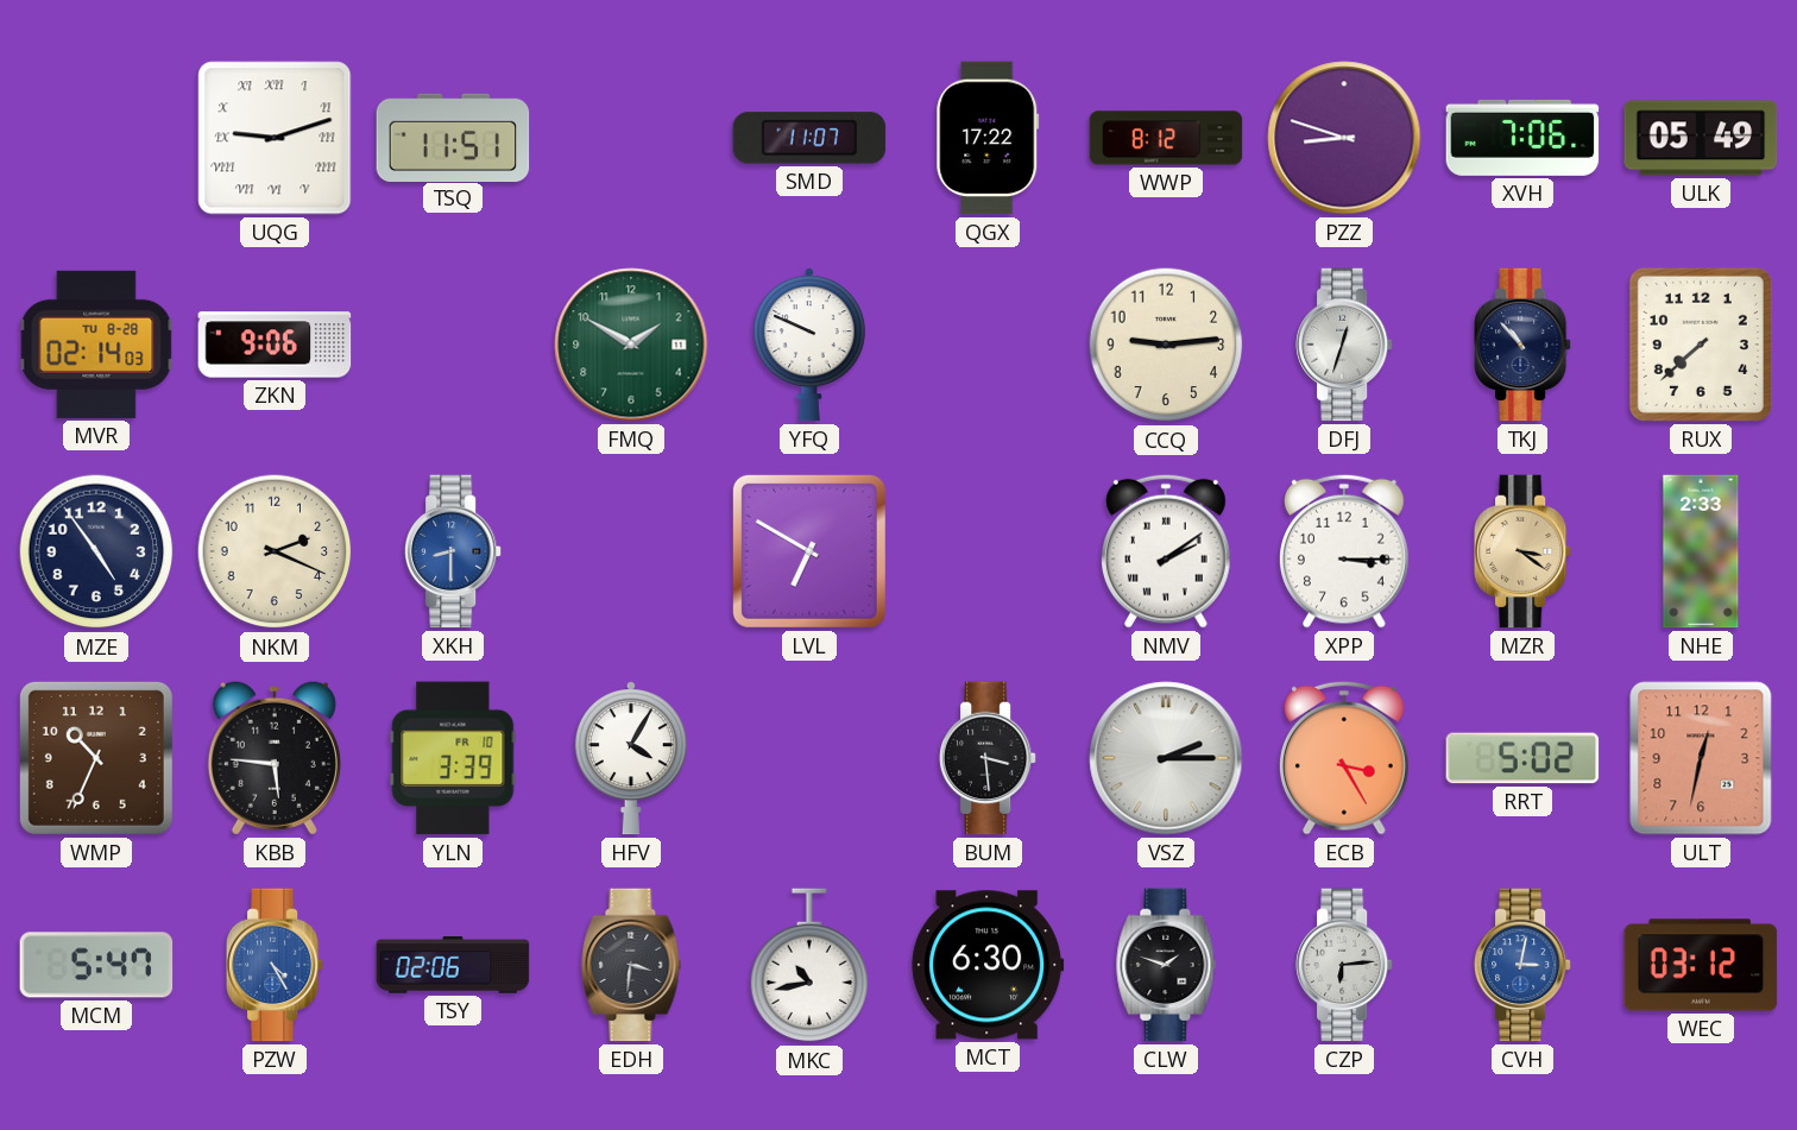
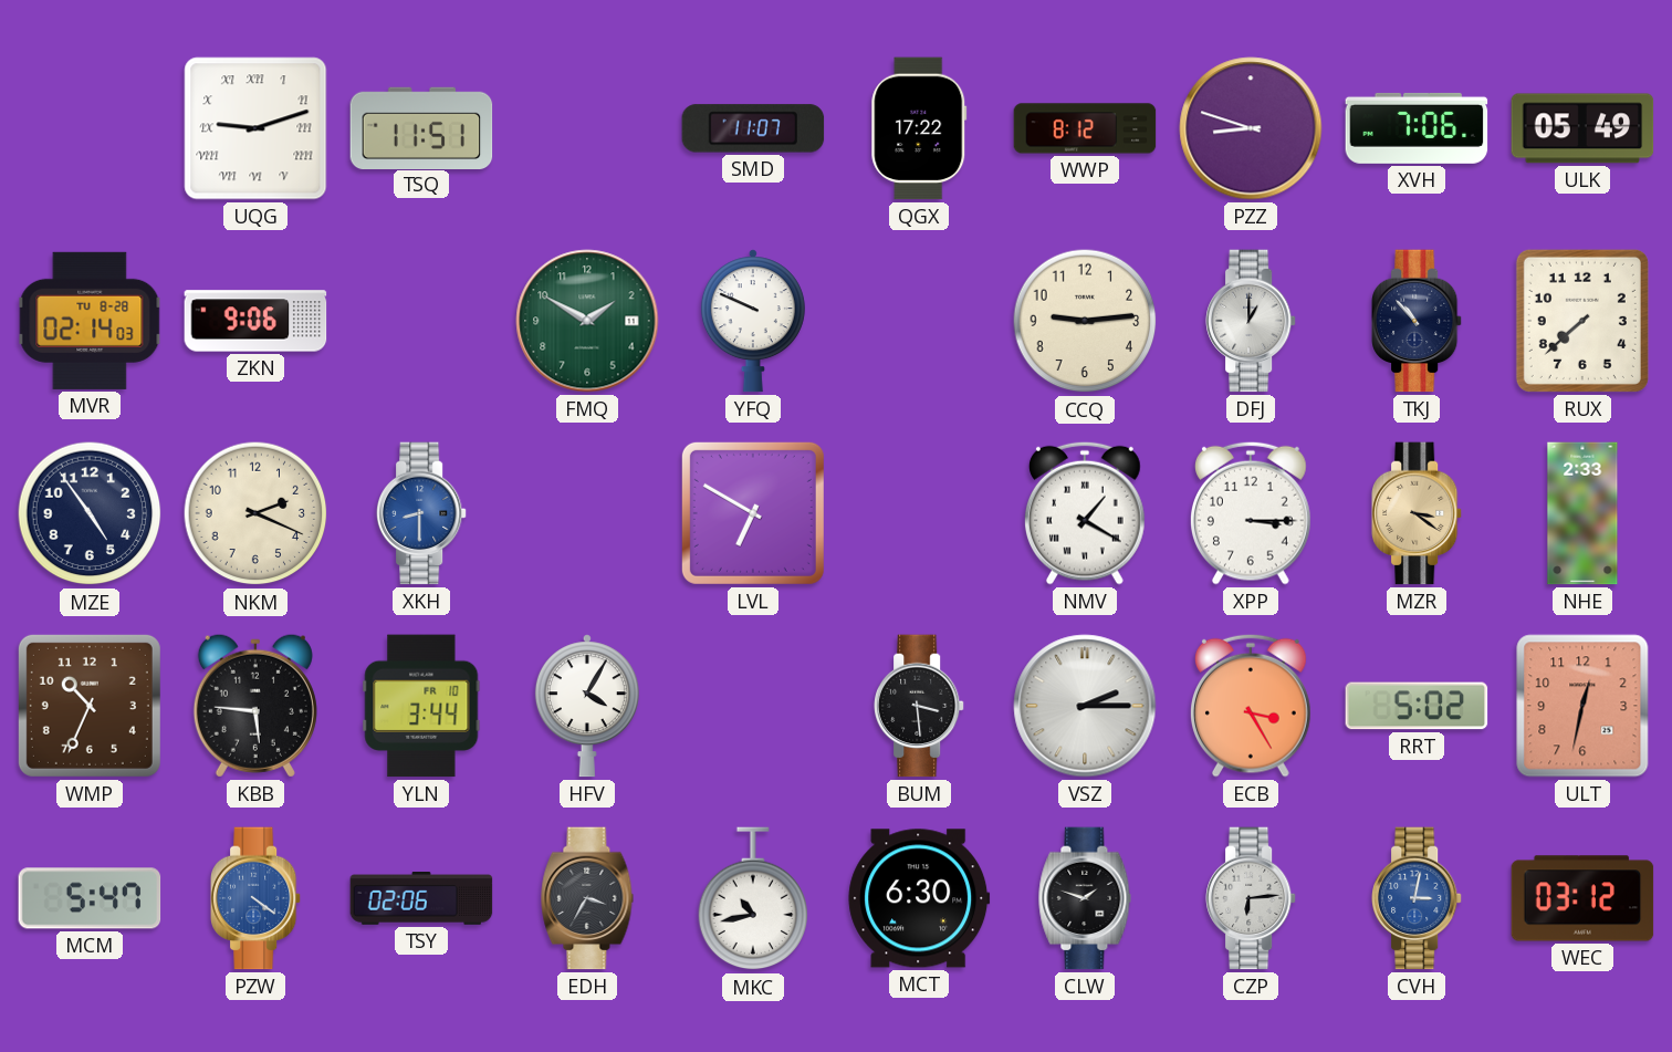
DFJ: 12:33 -> 1:00 (1251, 321)
NMV: 2:09 -> 1:20 (1085, 513)
YLN: 3:39 -> 3:44 (421, 706)
PZW: 4:25 -> 4:21 (255, 898)
EDH: 3:31 -> 3:35 (587, 898)
